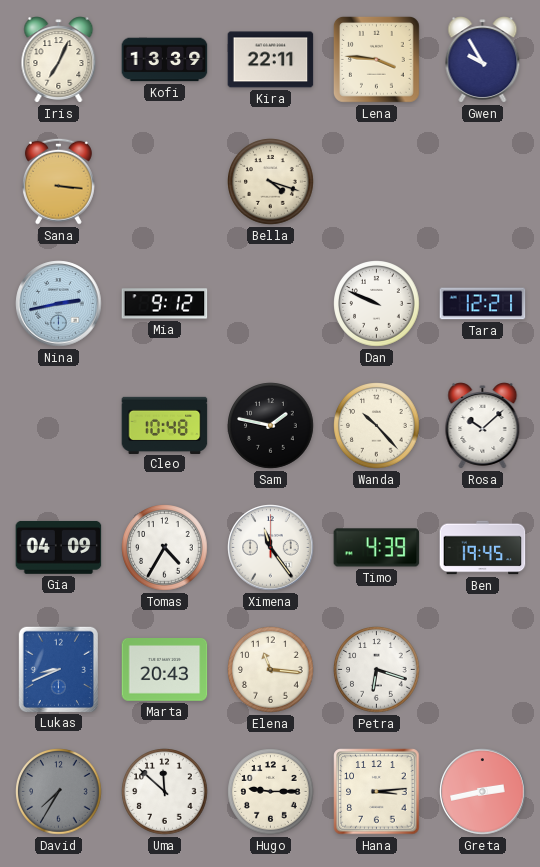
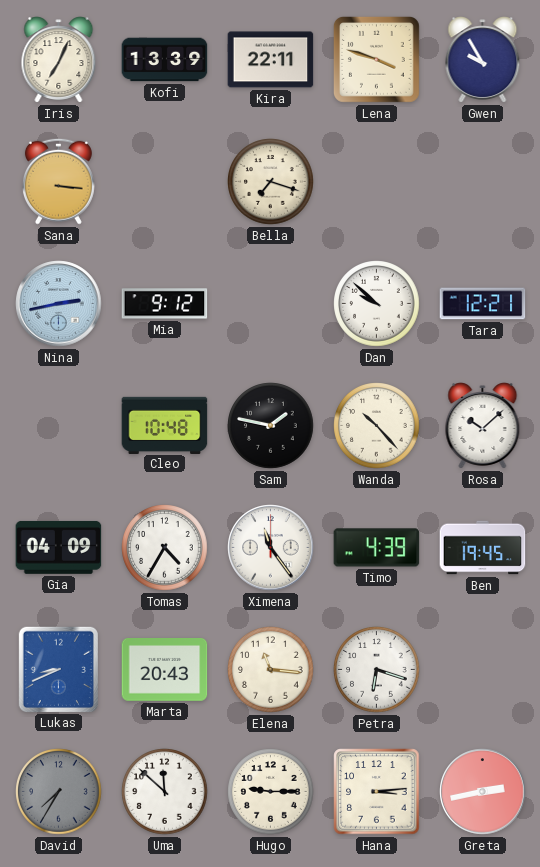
Lena: 3:46 -> 3:48 (377, 59)
Bella: 4:18 -> 7:18 (271, 182)
Dan: 9:49 -> 9:52 (377, 304)
